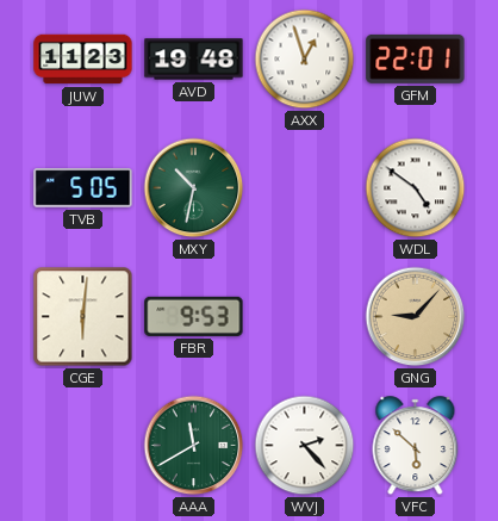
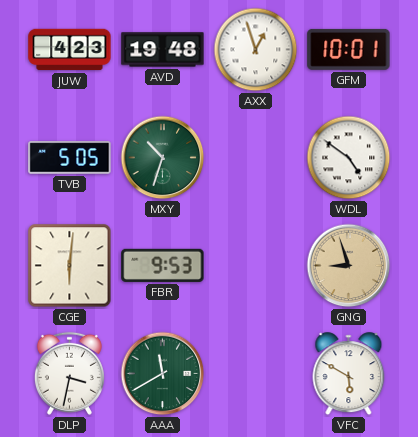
JUW: 11:23 -> 4:23 (70, 50)
GFM: 22:01 -> 10:01 (349, 49)
MXY: 10:32 -> 10:33 (163, 158)
GNG: 9:07 -> 8:57 (349, 266)
DLP: none -> 3:32 (69, 373)
WVJ: 2:23 -> none (305, 446)
VFC: 5:52 -> 5:50 (349, 374)
